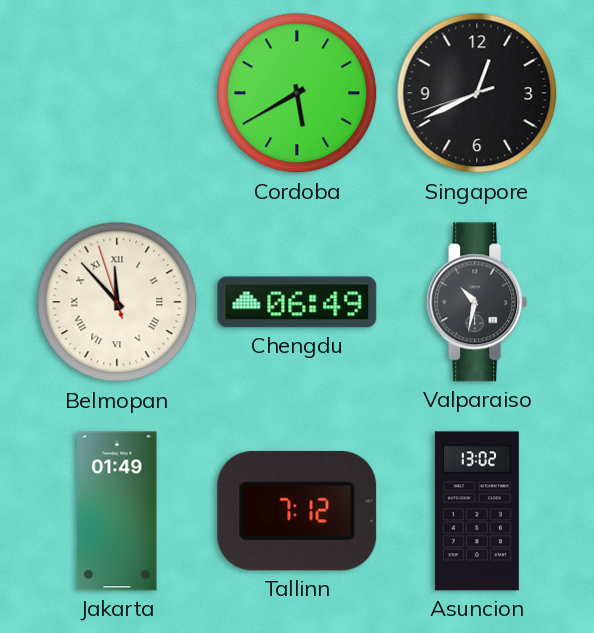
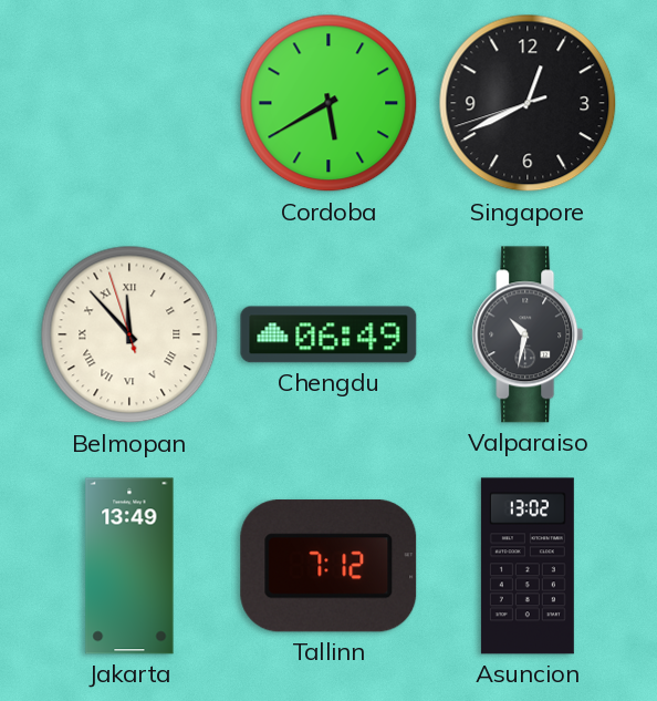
Jakarta: 01:49 -> 13:49 (129, 566)
